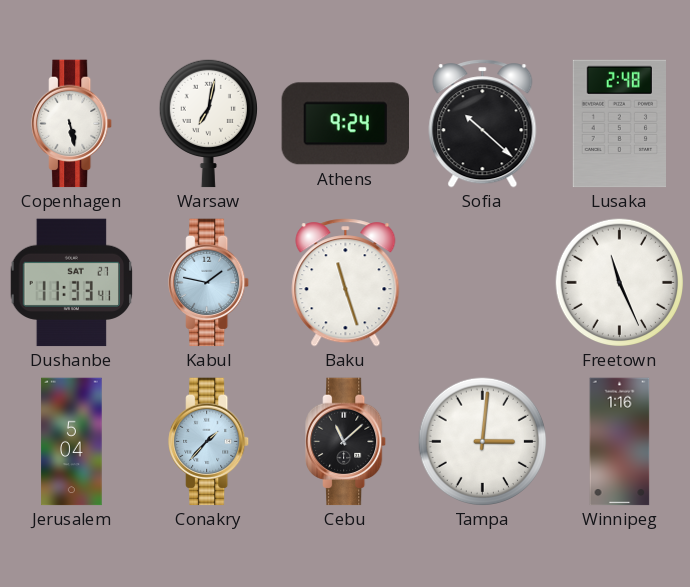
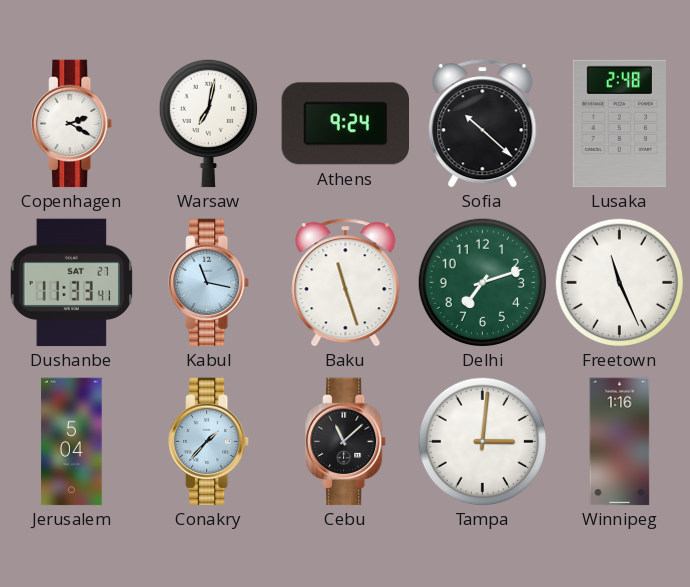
Copenhagen: 5:28 -> 2:20 (72, 124)
Kabul: 1:47 -> 11:17 (209, 283)
Delhi: none -> 7:12 (482, 282)
